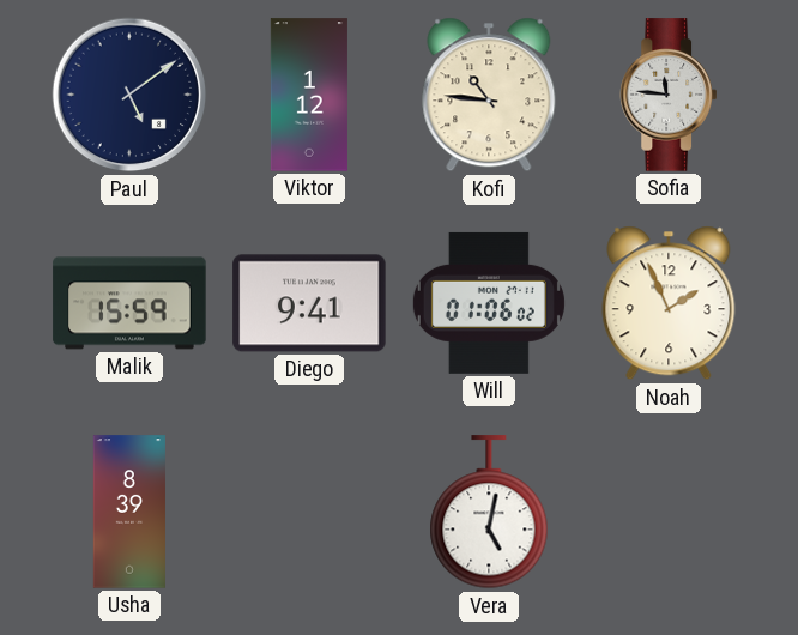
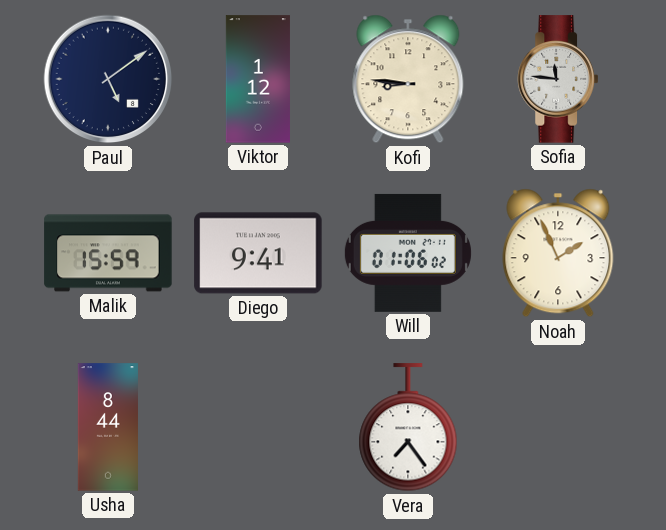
Kofi: 10:46 -> 8:46 (408, 79)
Usha: 8:39 -> 8:44 (108, 427)
Vera: 5:02 -> 7:24 (408, 428)
